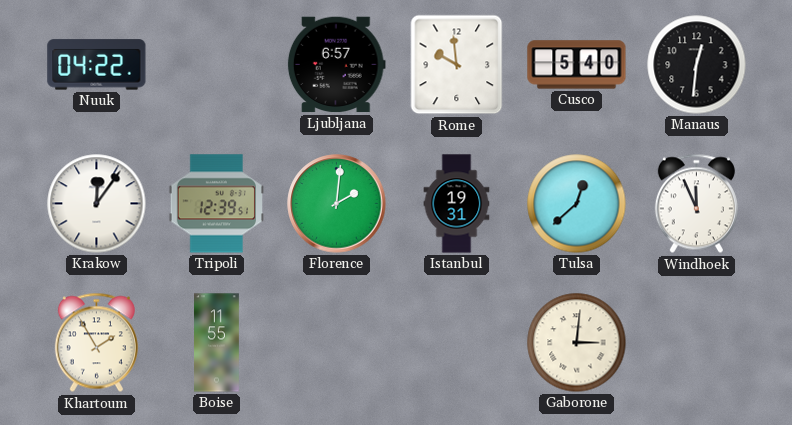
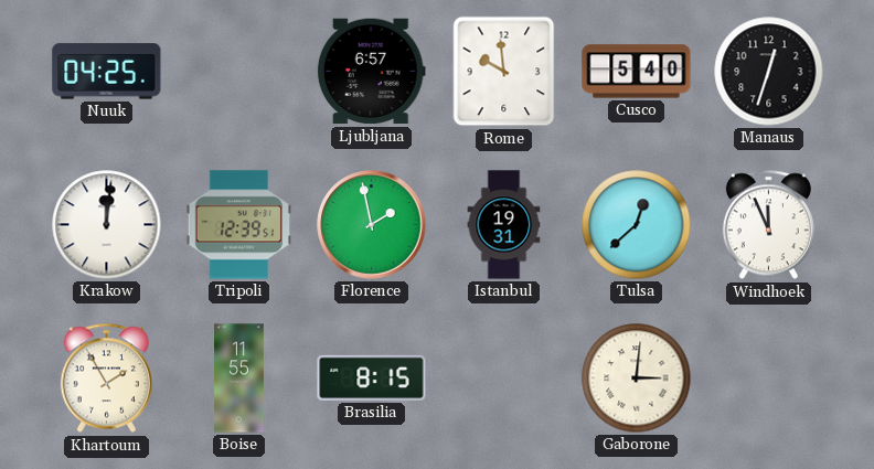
Nuuk: 04:22 -> 04:25 (107, 72)
Manaus: 12:31 -> 12:33 (769, 72)
Krakow: 12:06 -> 12:01 (107, 225)
Florence: 2:01 -> 1:58 (372, 225)
Brasilia: none -> 8:15 (372, 377)
